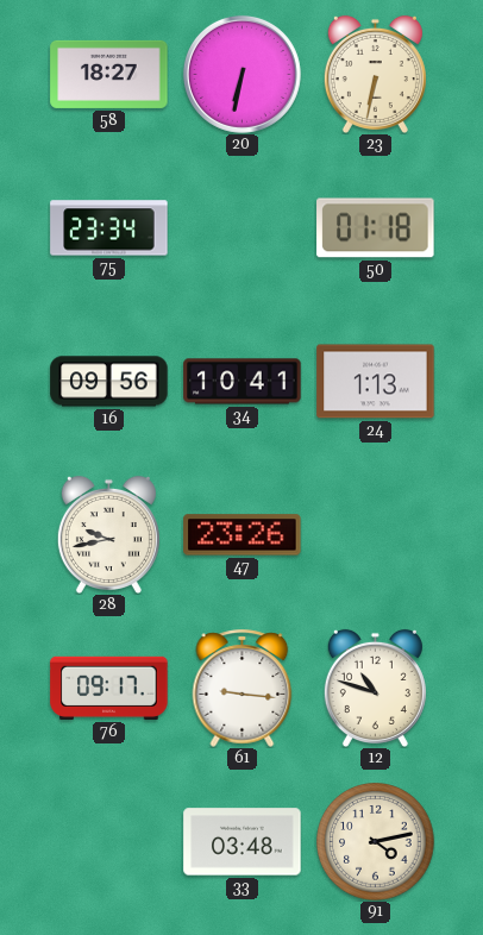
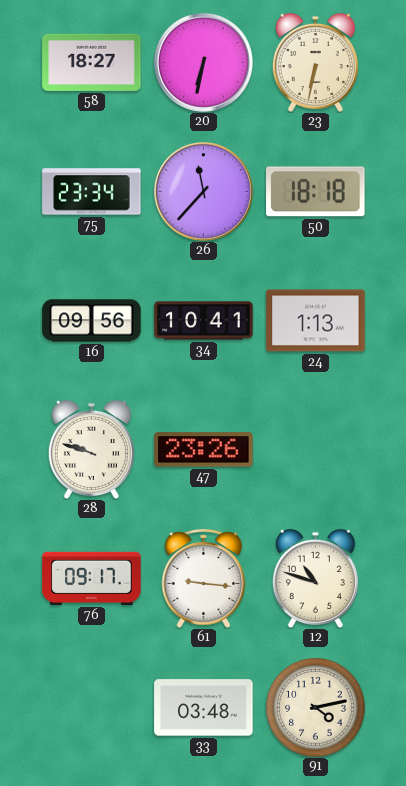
26: none -> 11:37 (203, 191)
50: 01:18 -> 18:18 (316, 192)
28: 9:43 -> 9:48 (91, 449)
